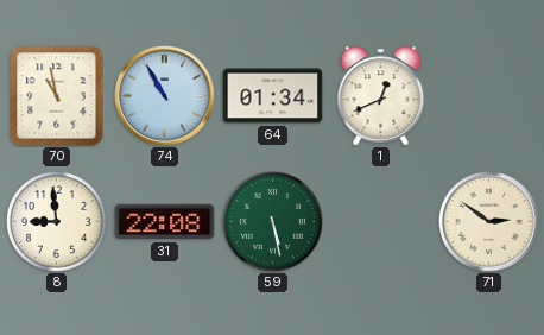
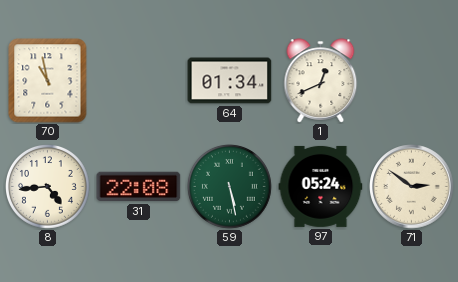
74: 10:55 -> none (165, 96)
8: 8:59 -> 4:44 (48, 187)
97: none -> 05:24 (321, 186)
